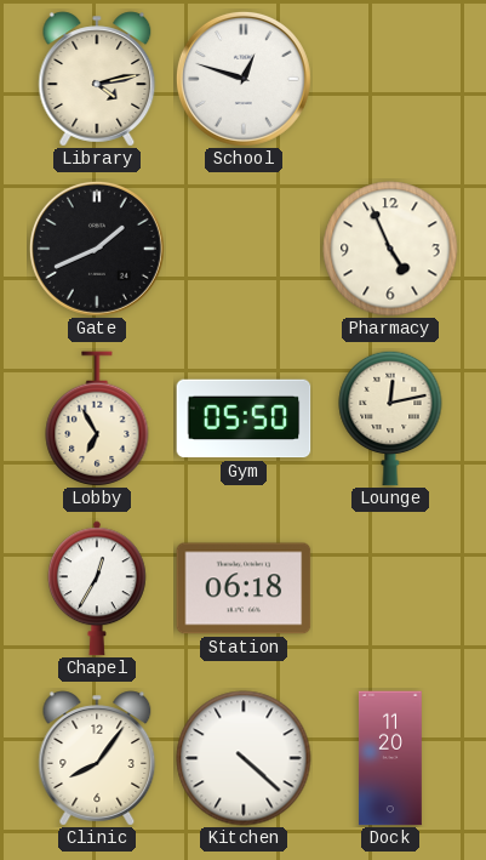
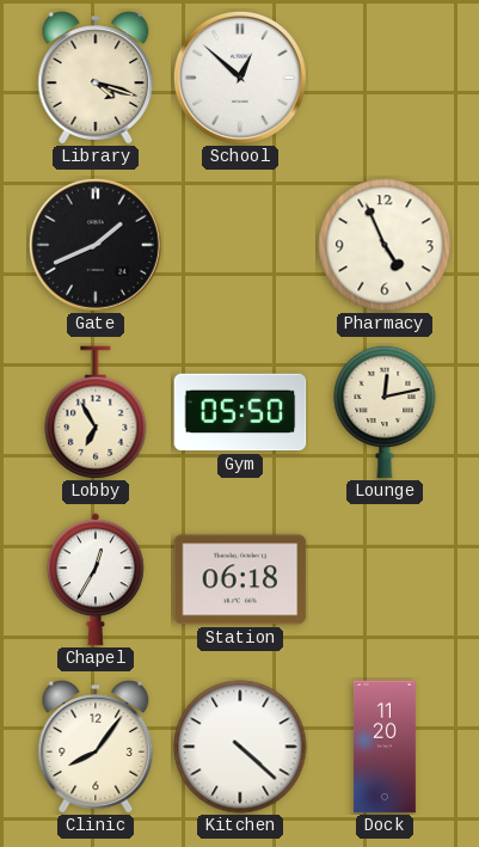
Library: 4:13 -> 4:18 (96, 78)
School: 12:48 -> 12:52 (240, 78)
